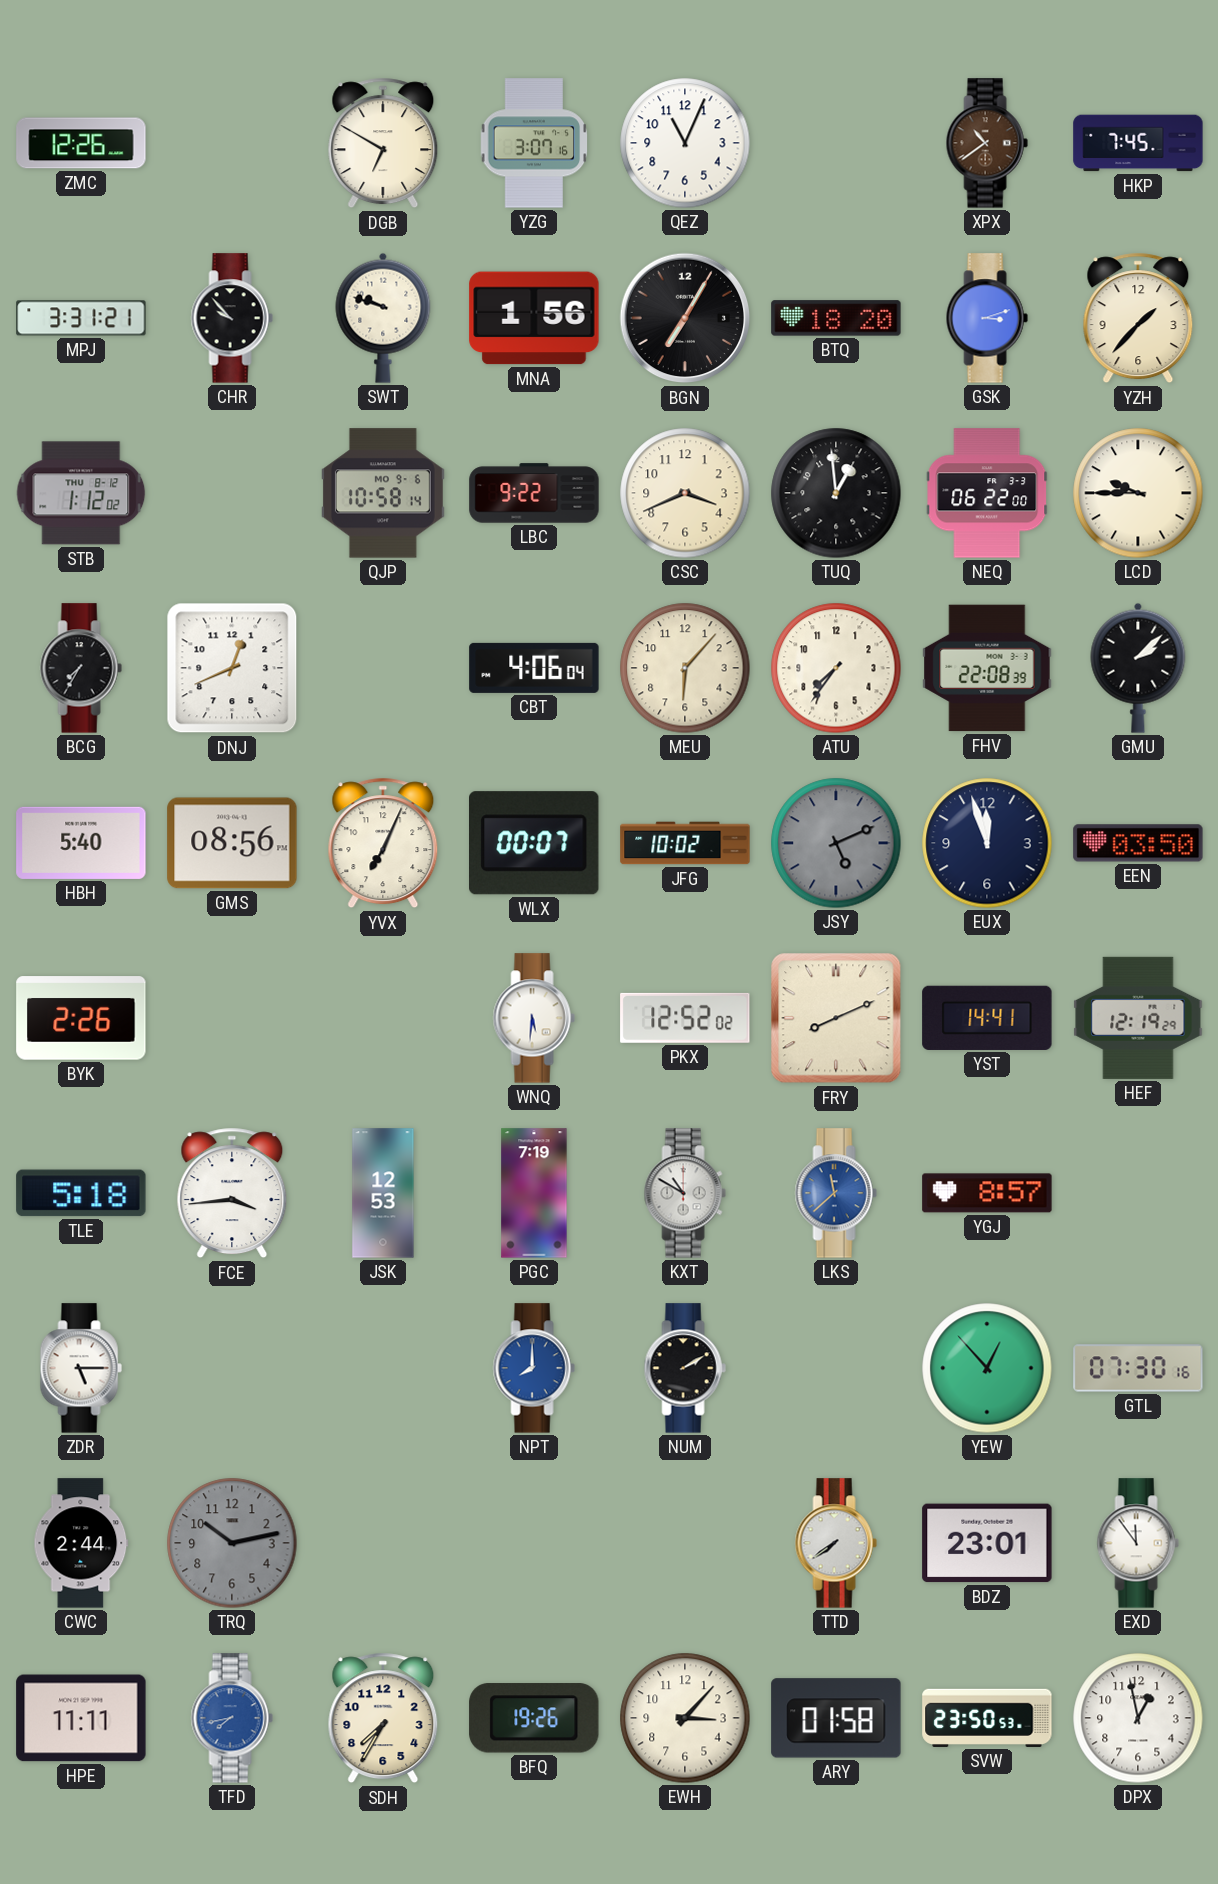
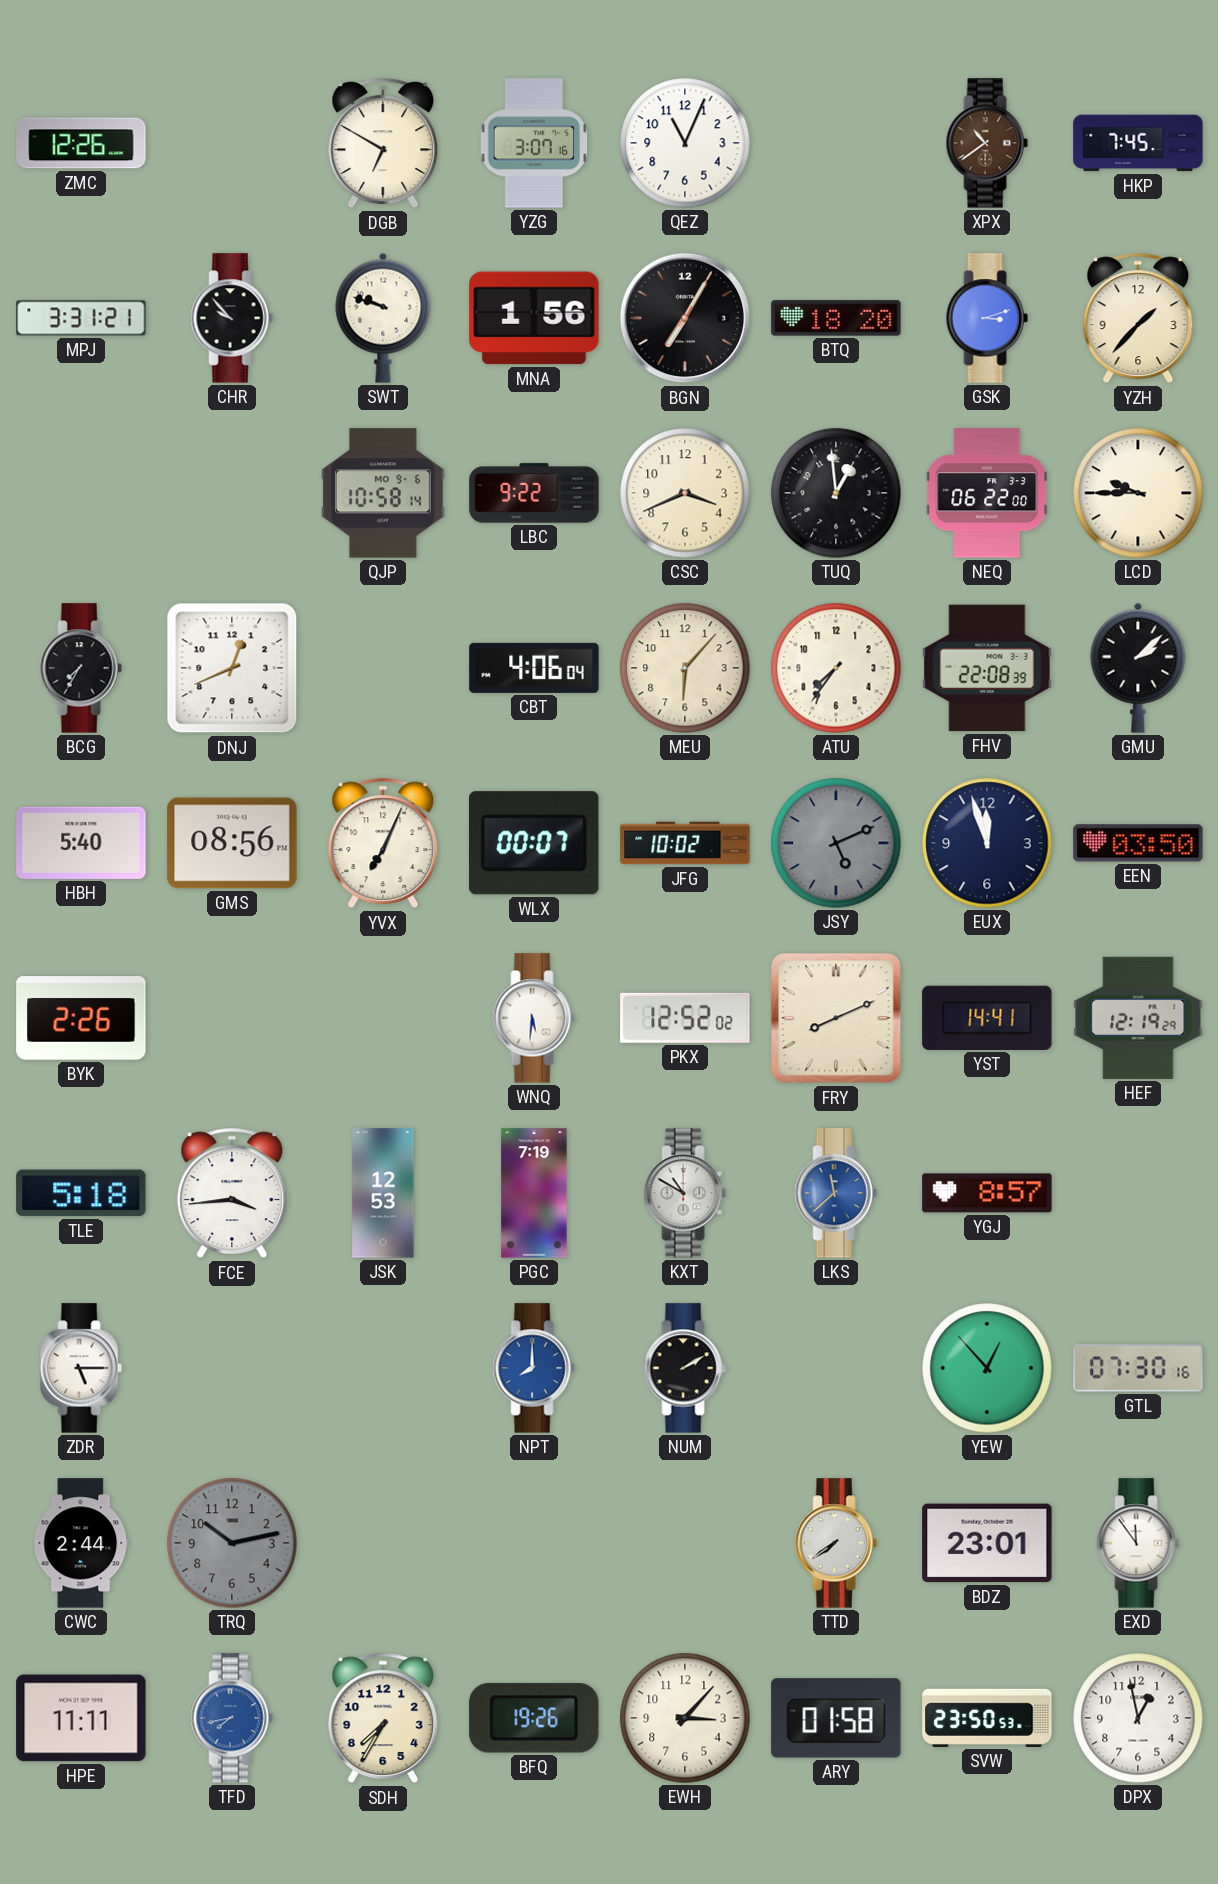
STB: 1:12 -> none (81, 493)
